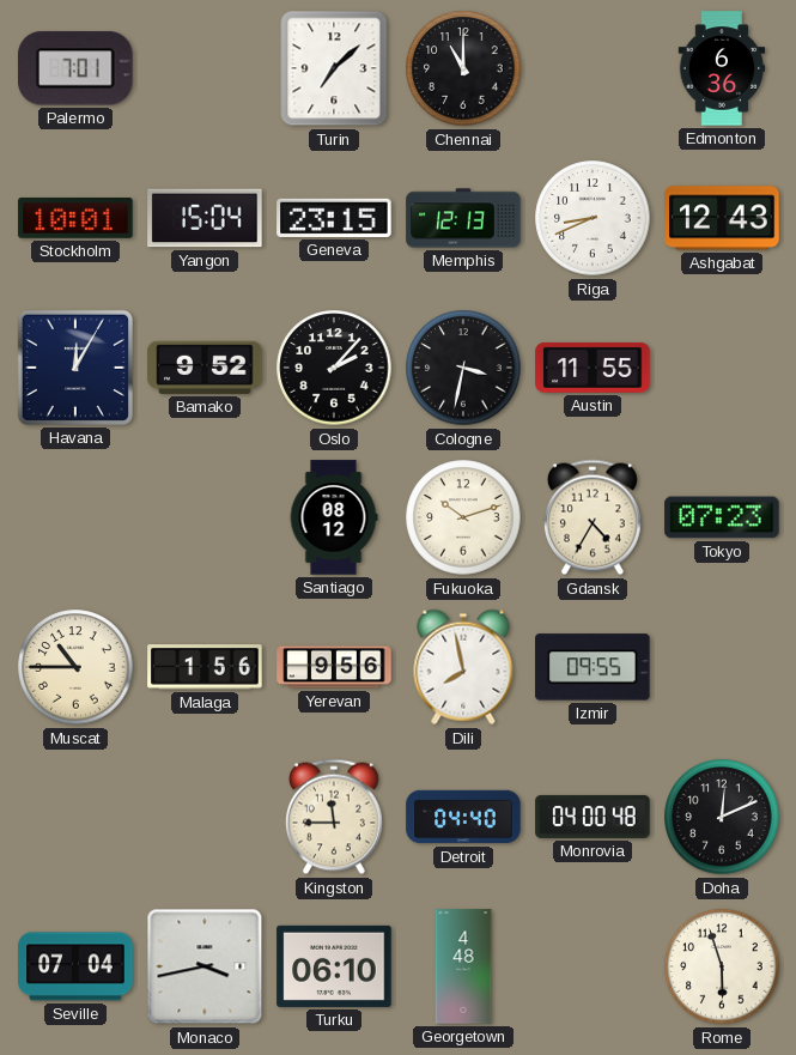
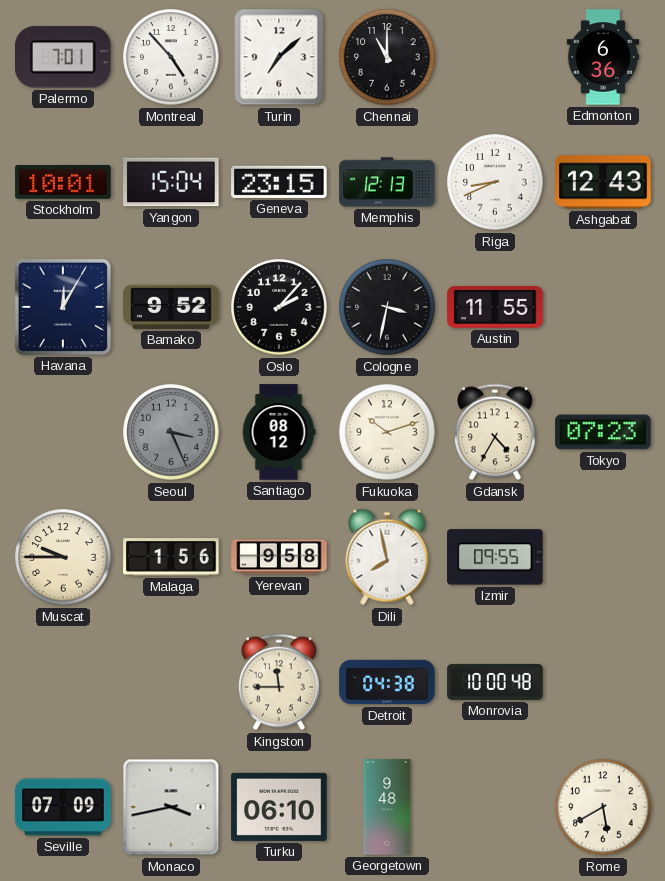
Montreal: none -> 4:53 (171, 57)
Seoul: none -> 3:26 (171, 432)
Muscat: 10:45 -> 9:45 (63, 557)
Yerevan: 9:56 -> 9:58 (279, 557)
Detroit: 04:40 -> 04:38 (387, 682)
Monrovia: 04:00 -> 10:00 (495, 682)
Doha: 12:11 -> none (722, 817)
Seville: 07:04 -> 07:09 (63, 807)
Georgetown: 4:48 -> 9:48 (387, 807)
Rome: 5:57 -> 5:40 (603, 807)
